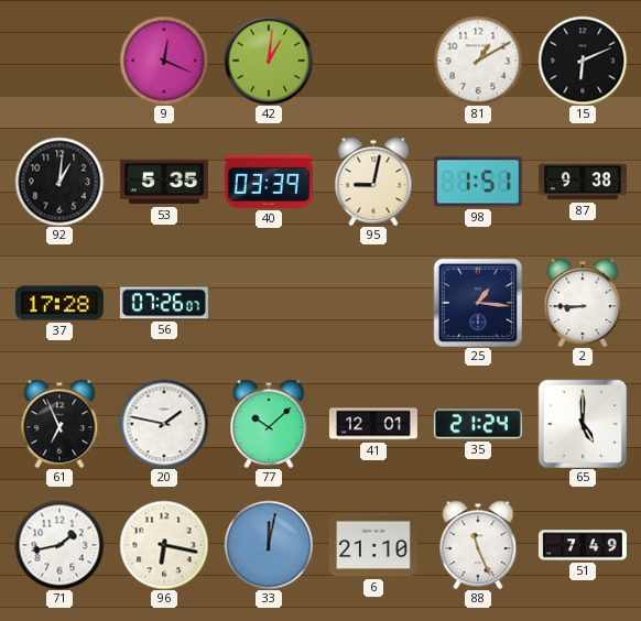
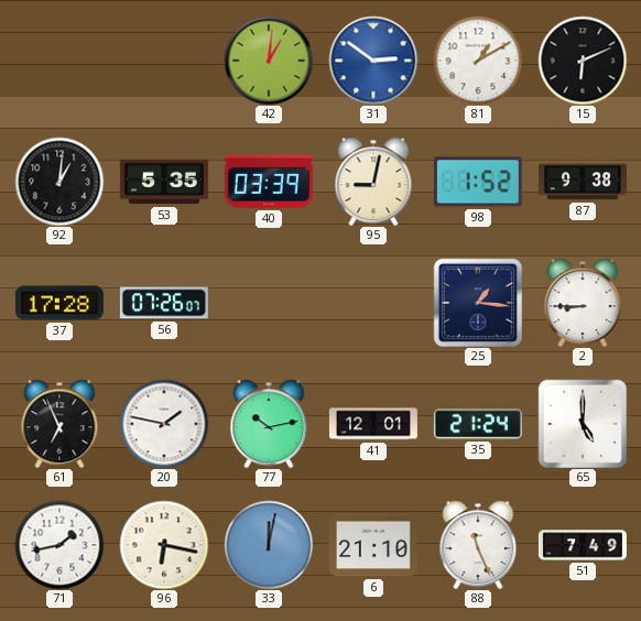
9: 12:19 -> none (164, 61)
31: none -> 2:51 (373, 61)
98: 1:51 -> 1:52 (478, 182)
77: 10:08 -> 10:13 (269, 424)
